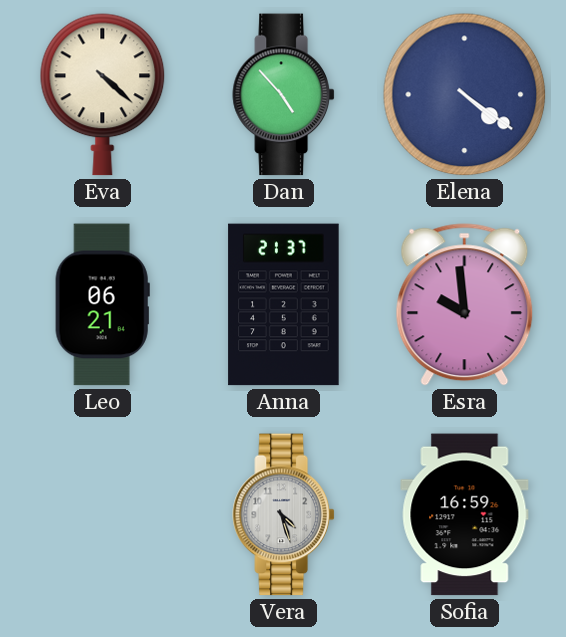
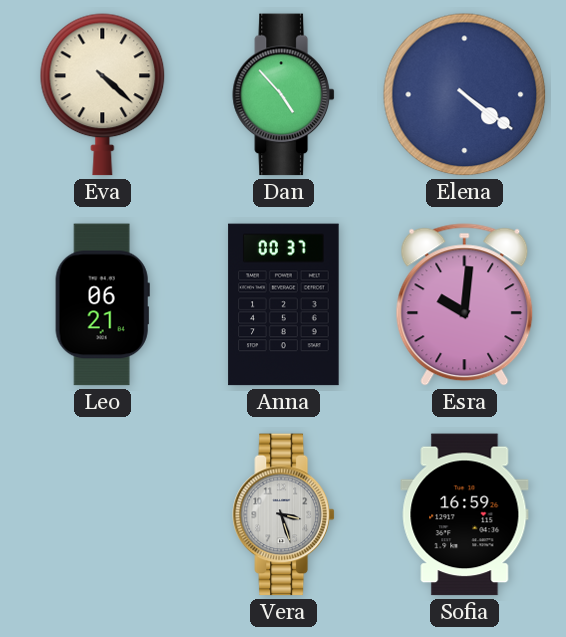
Anna: 21:37 -> 00:37 (284, 305)
Esra: 9:59 -> 10:01 (465, 305)
Vera: 4:27 -> 3:27 (284, 515)
